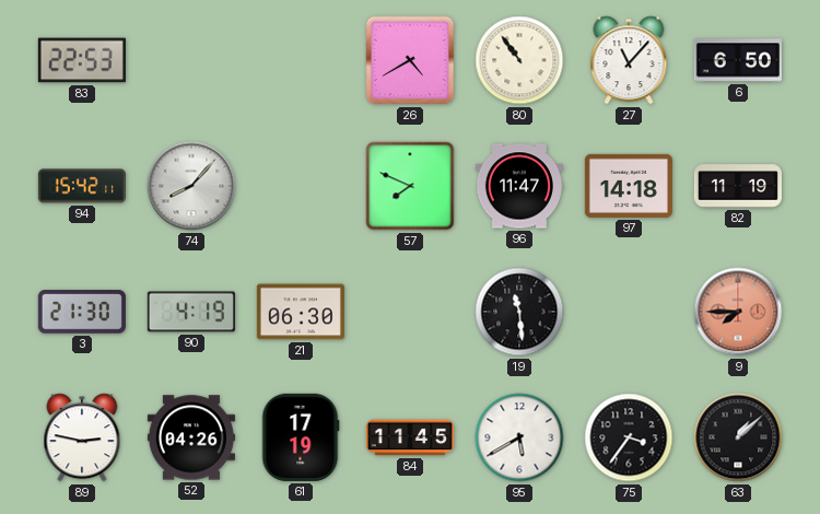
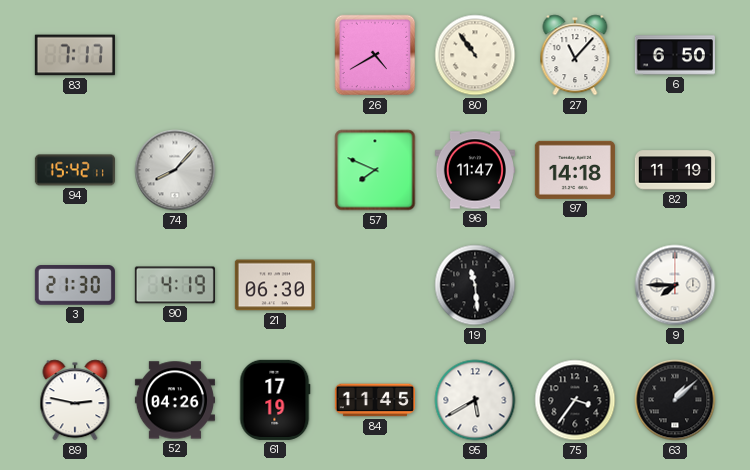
83: 22:53 -> 7:17 (75, 55)
9 dial: salmon -> white (675, 285)
